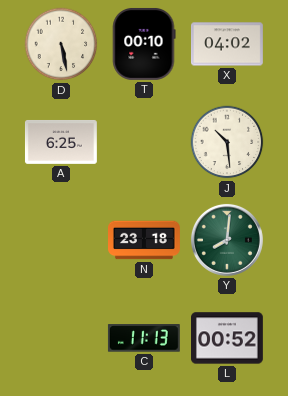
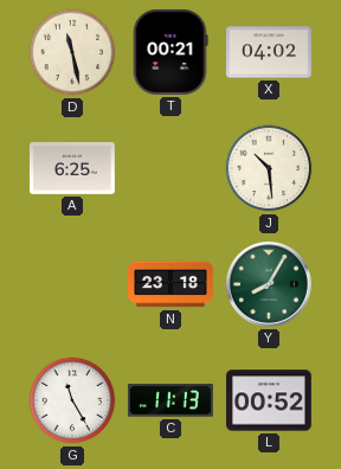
D: 5:28 -> 11:28 (72, 52)
T: 00:10 -> 00:21 (170, 52)
Y: 8:01 -> 8:05 (269, 284)
G: none -> 11:25 (72, 400)
